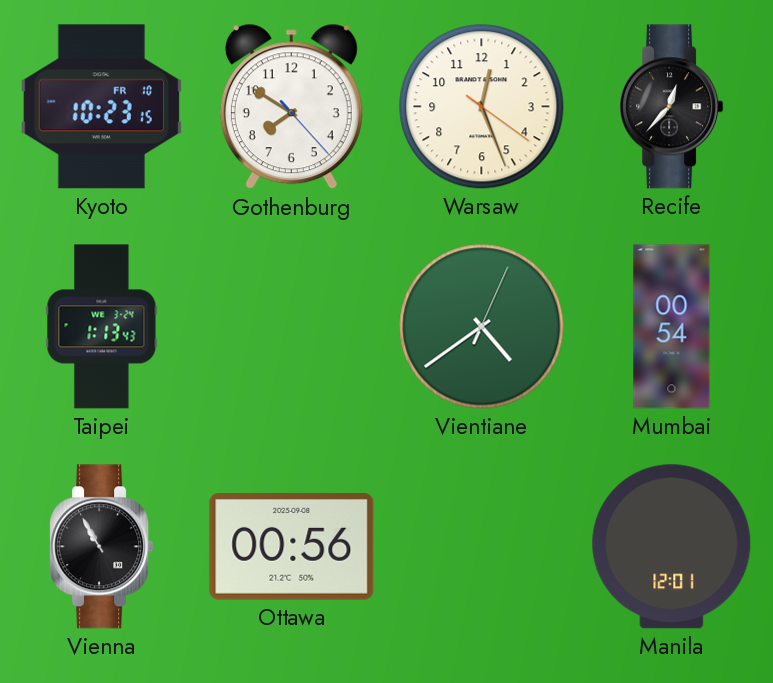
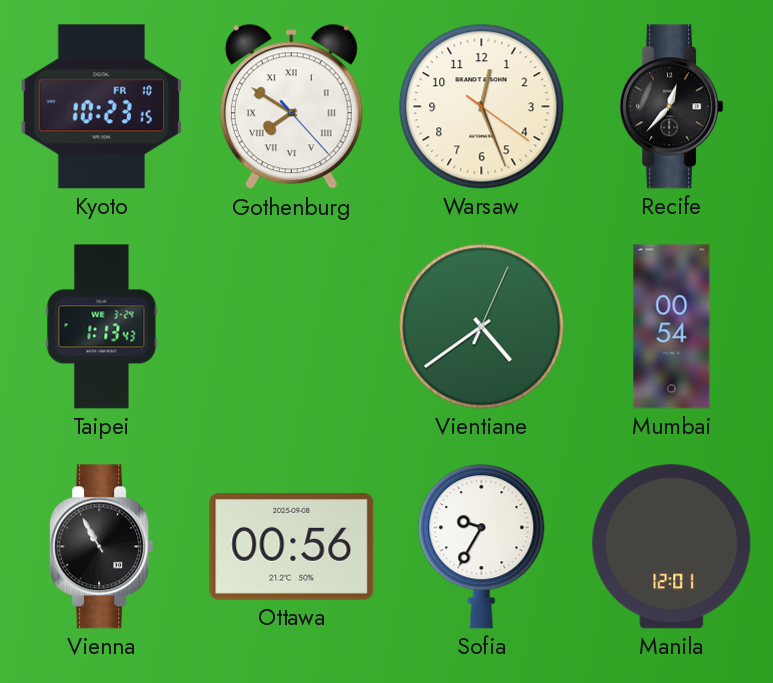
Gothenburg numerals: Arabic -> Roman (291, 107)
Sofia: none -> 9:35 (482, 547)
